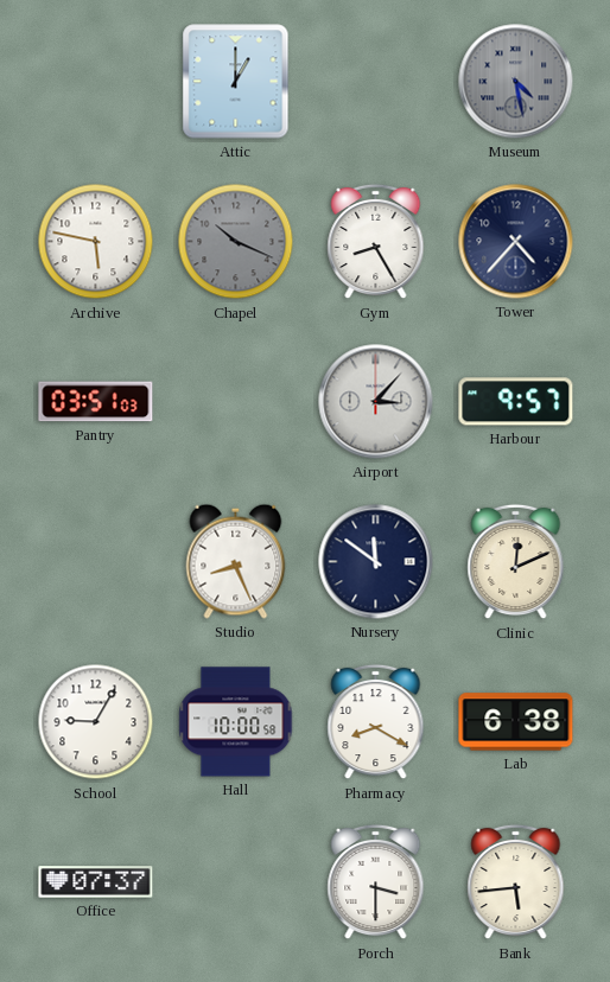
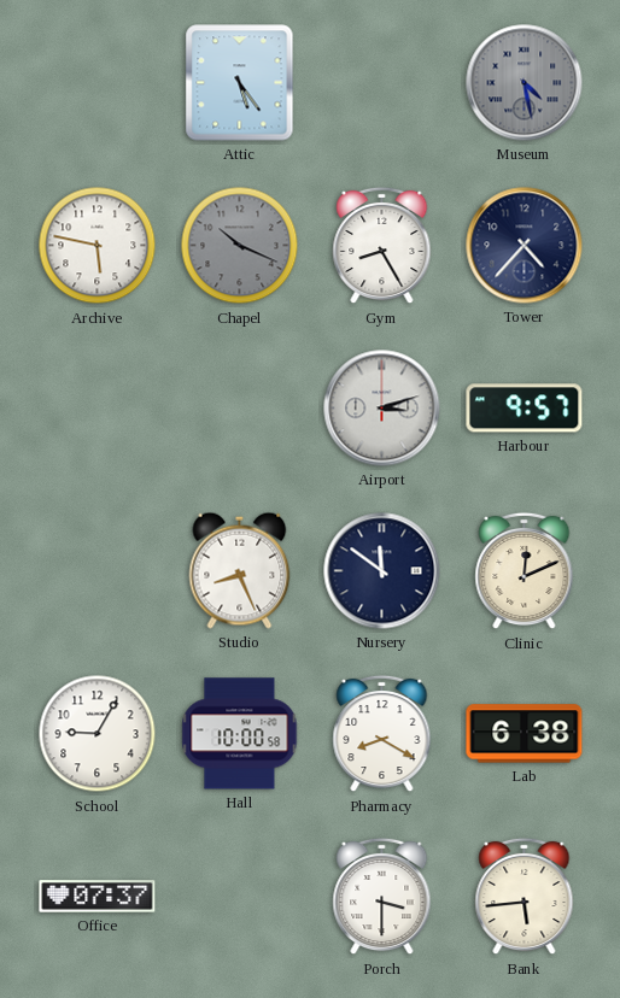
Attic: 1:00 -> 5:24 (240, 83)
Pantry: 03:51 -> none (96, 402)
Airport: 3:07 -> 3:12 (382, 409)
